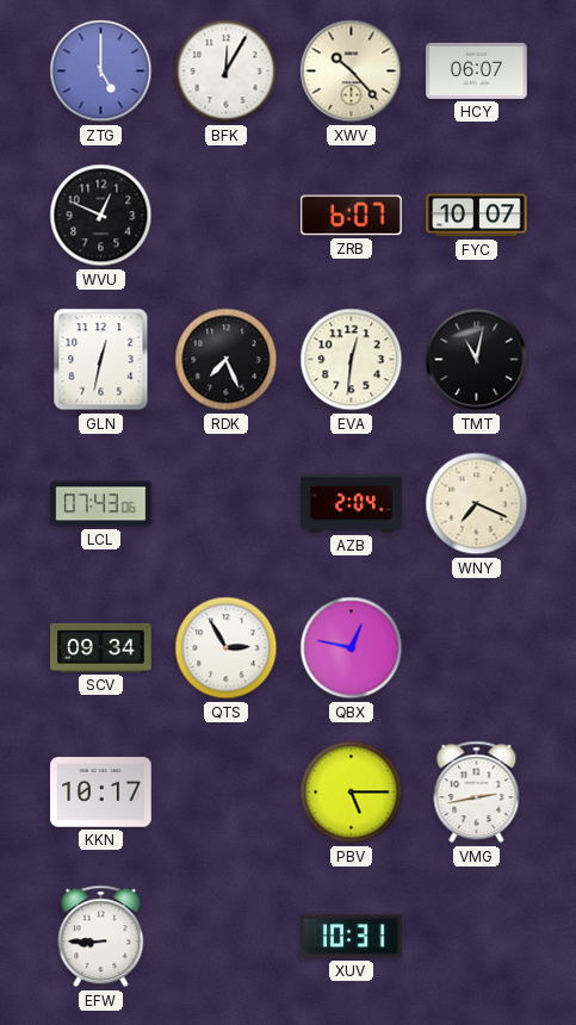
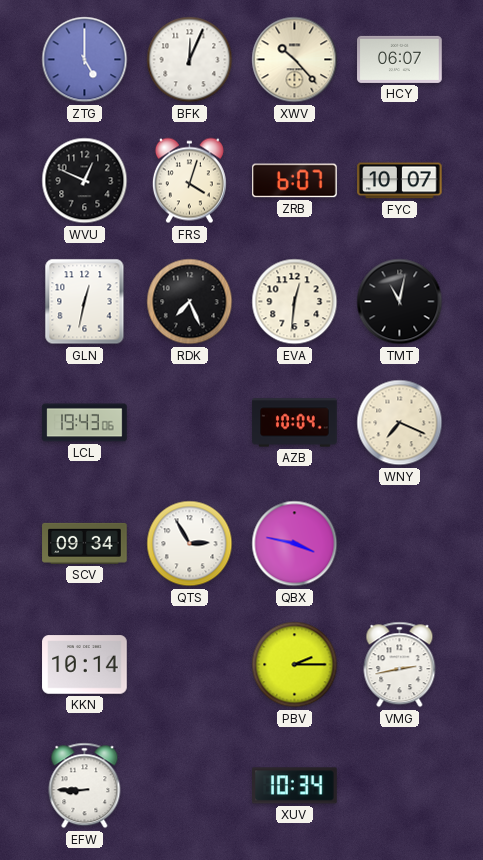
BFK: 12:05 -> 12:04 (190, 60)
FRS: none -> 4:03 (189, 181)
LCL: 07:43 -> 19:43 (85, 423)
AZB: 2:04 -> 10:04 (295, 423)
QBX: 12:47 -> 3:47 (295, 544)
KKN: 10:17 -> 10:14 (85, 665)
PBV: 5:15 -> 2:15 (295, 665)
XUV: 10:31 -> 10:34 (295, 786)
